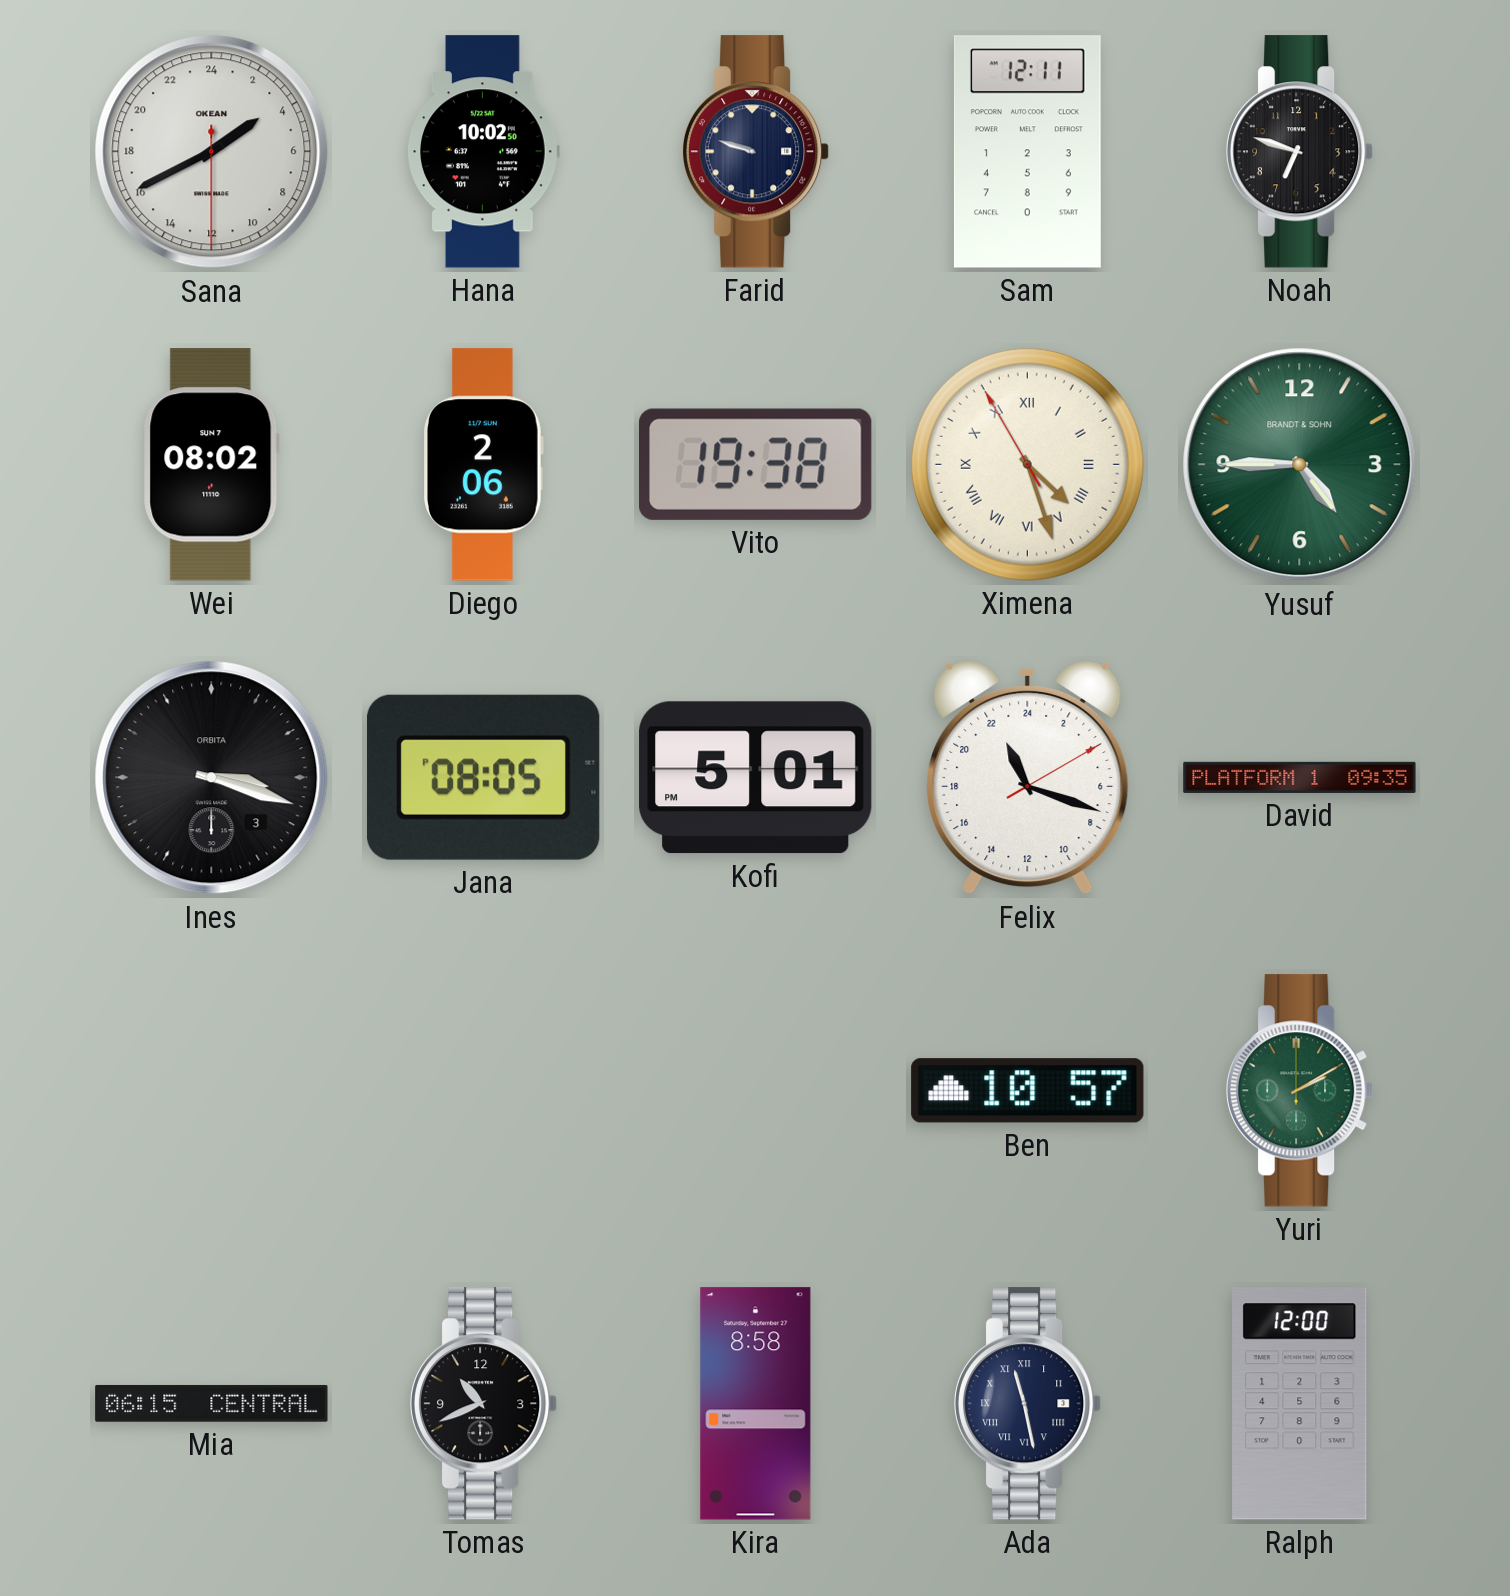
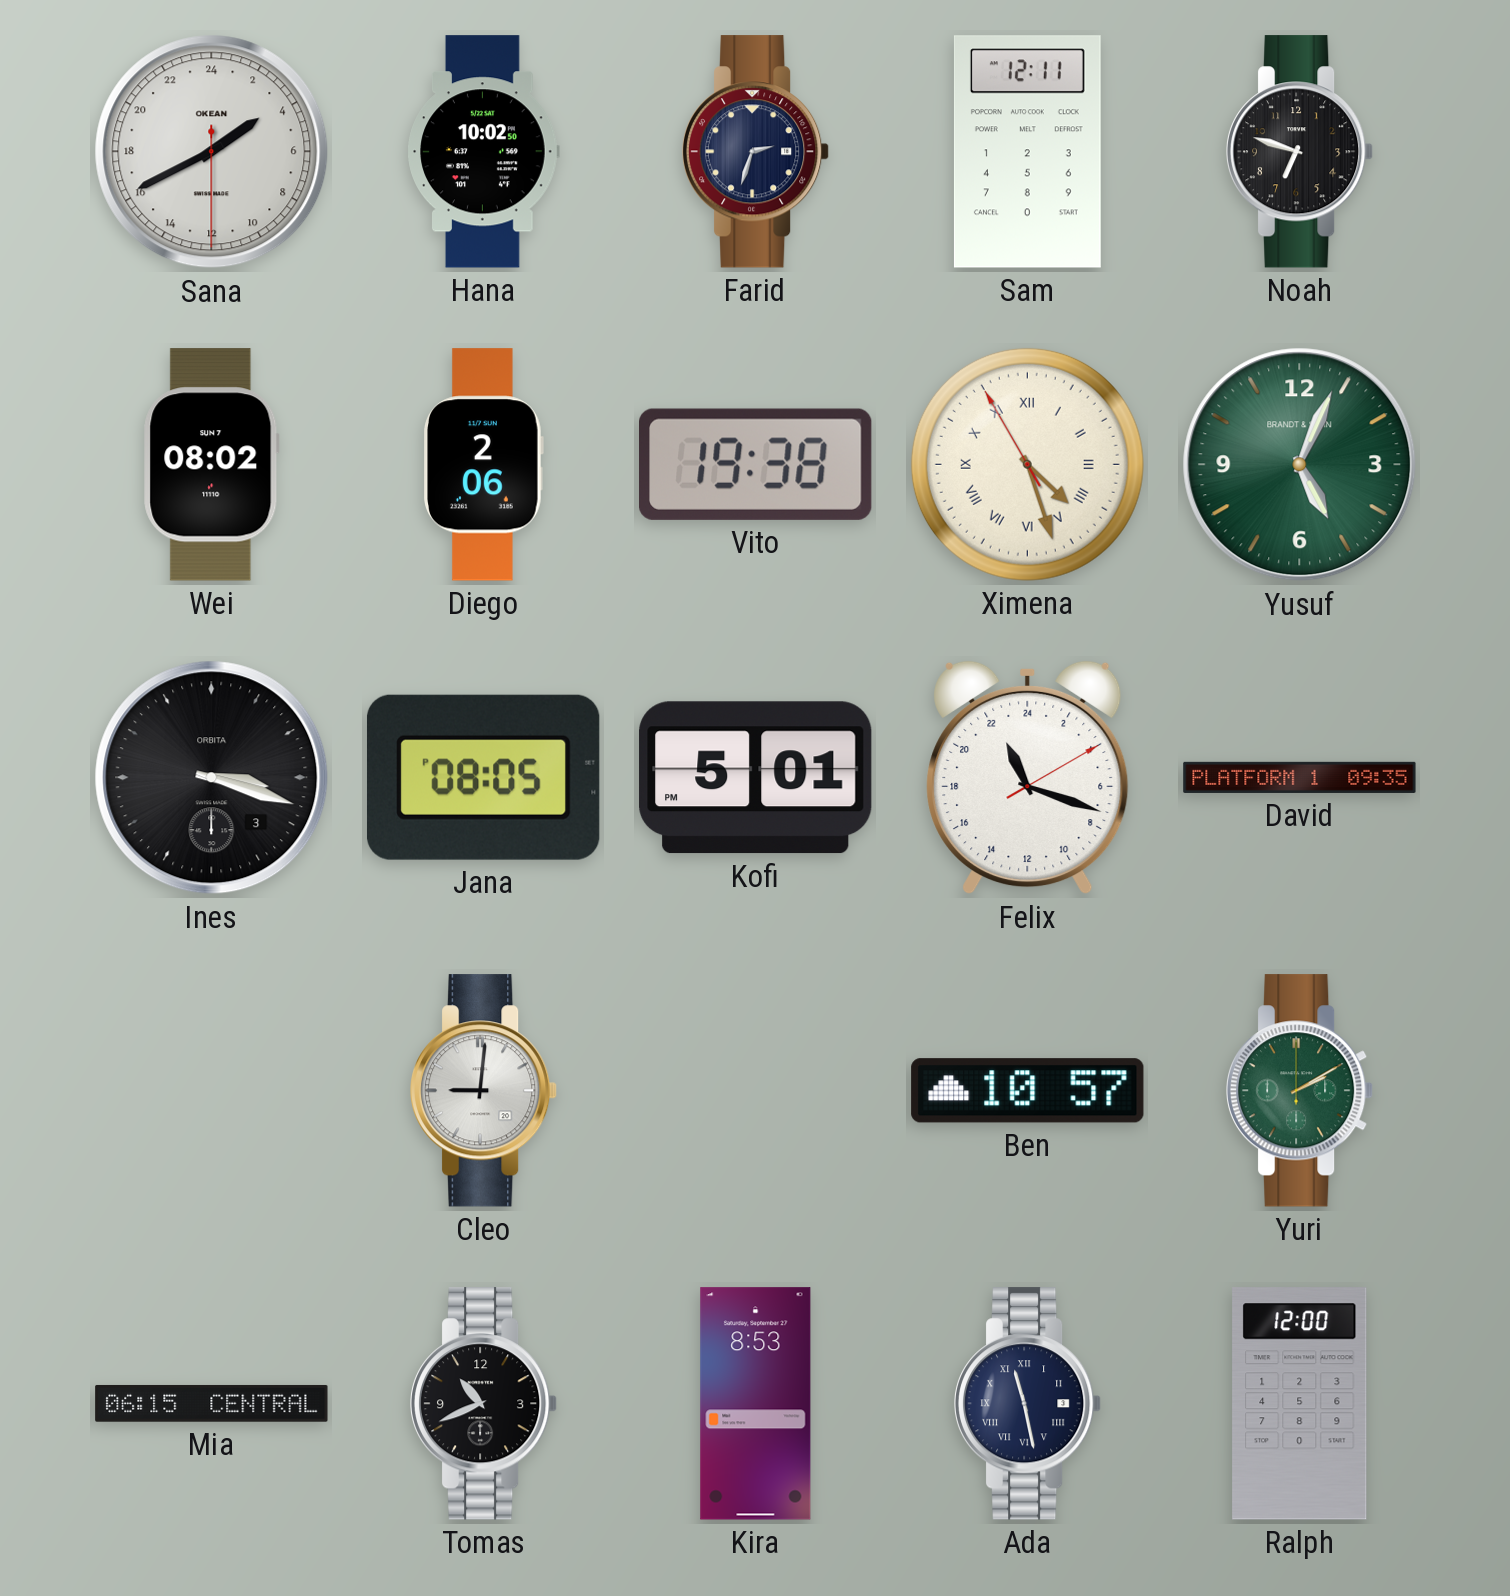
Farid: 9:48 -> 2:33 (757, 152)
Yusuf: 4:45 -> 5:04 (1300, 465)
Cleo: none -> 9:01 (485, 1091)
Kira: 8:58 -> 8:53 (756, 1404)
